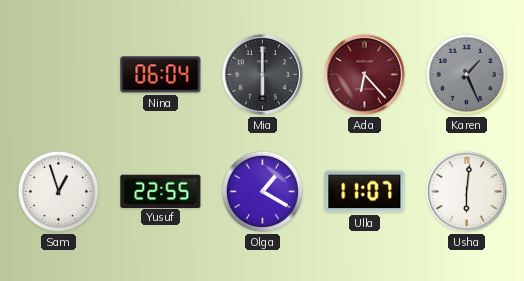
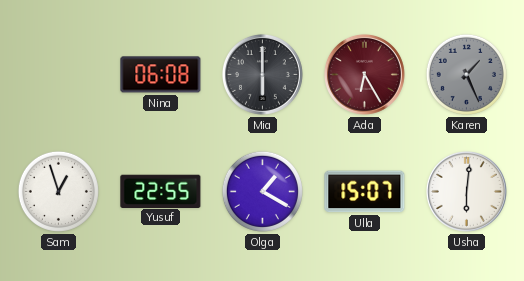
Nina: 06:04 -> 06:08 (161, 75)
Ada: 6:23 -> 6:25 (364, 74)
Ulla: 11:07 -> 15:07 (365, 192)
